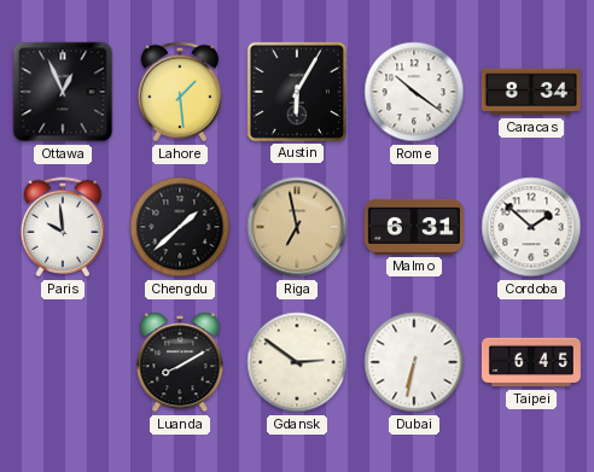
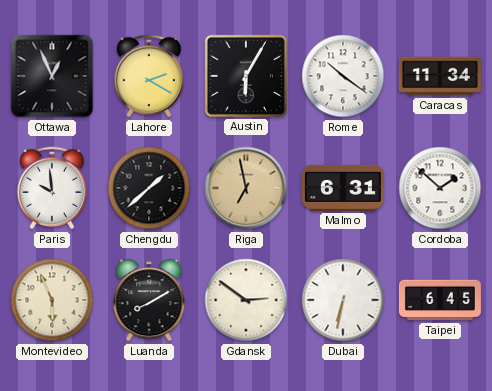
Lahore: 1:29 -> 2:20 (149, 76)
Caracas: 8:34 -> 11:34 (440, 76)
Montevideo: none -> 5:56 (52, 300)
